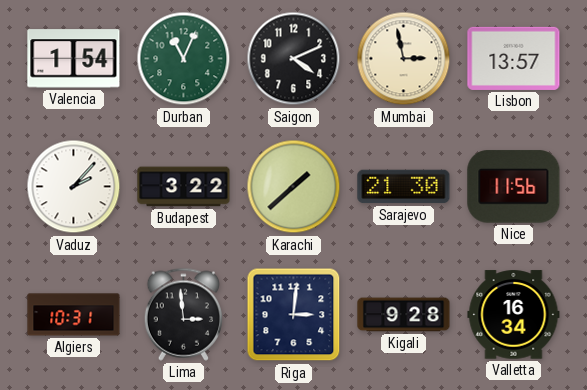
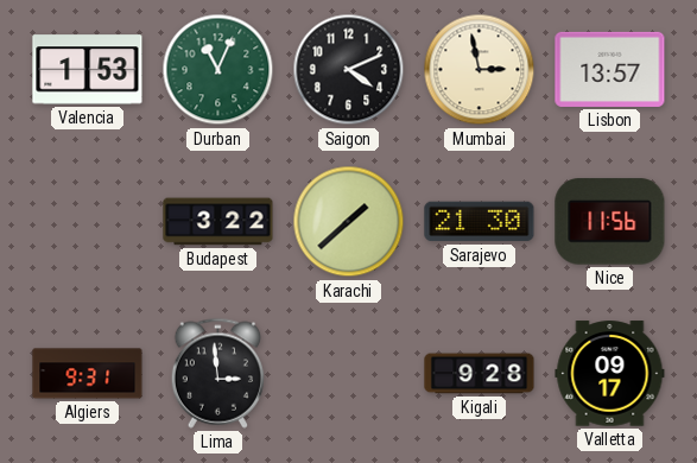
Valencia: 1:54 -> 1:53 (88, 70)
Vaduz: 2:07 -> none (74, 187)
Algiers: 10:31 -> 9:31 (88, 374)
Riga: 3:01 -> none (294, 315)
Valletta: 16:34 -> 09:17 (610, 374)
